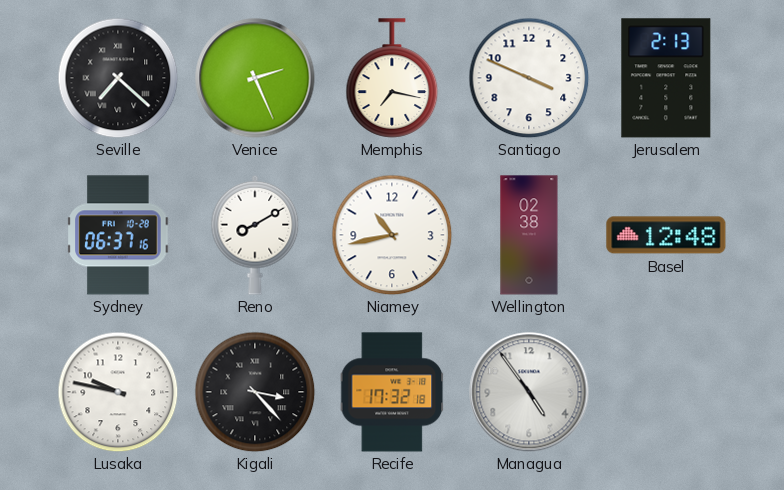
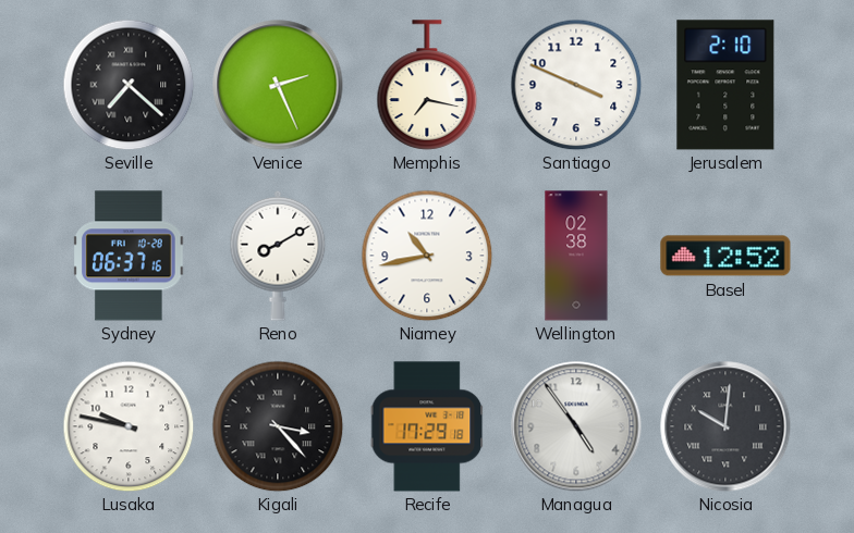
Jerusalem: 2:13 -> 2:10 (725, 85)
Basel: 12:48 -> 12:52 (725, 256)
Recife: 17:32 -> 17:29 (427, 426)
Nicosia: none -> 10:01 (725, 426)
